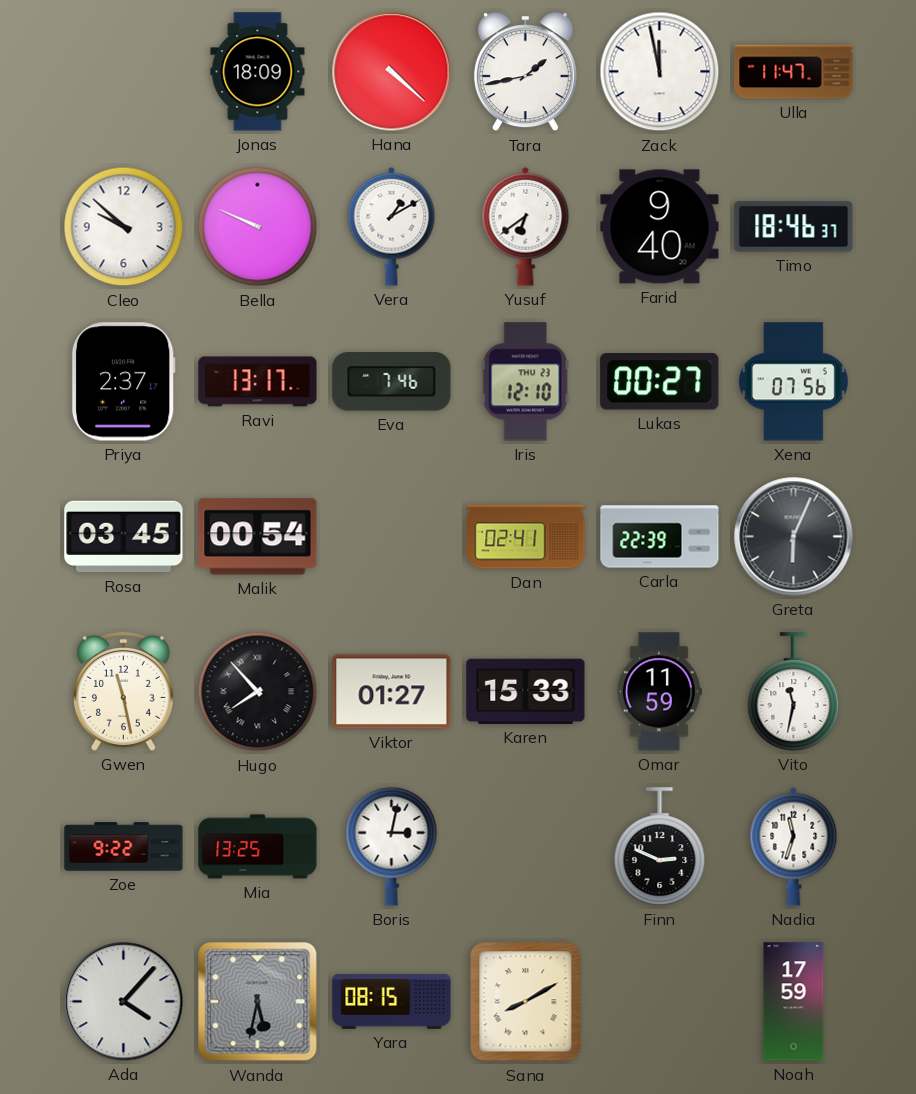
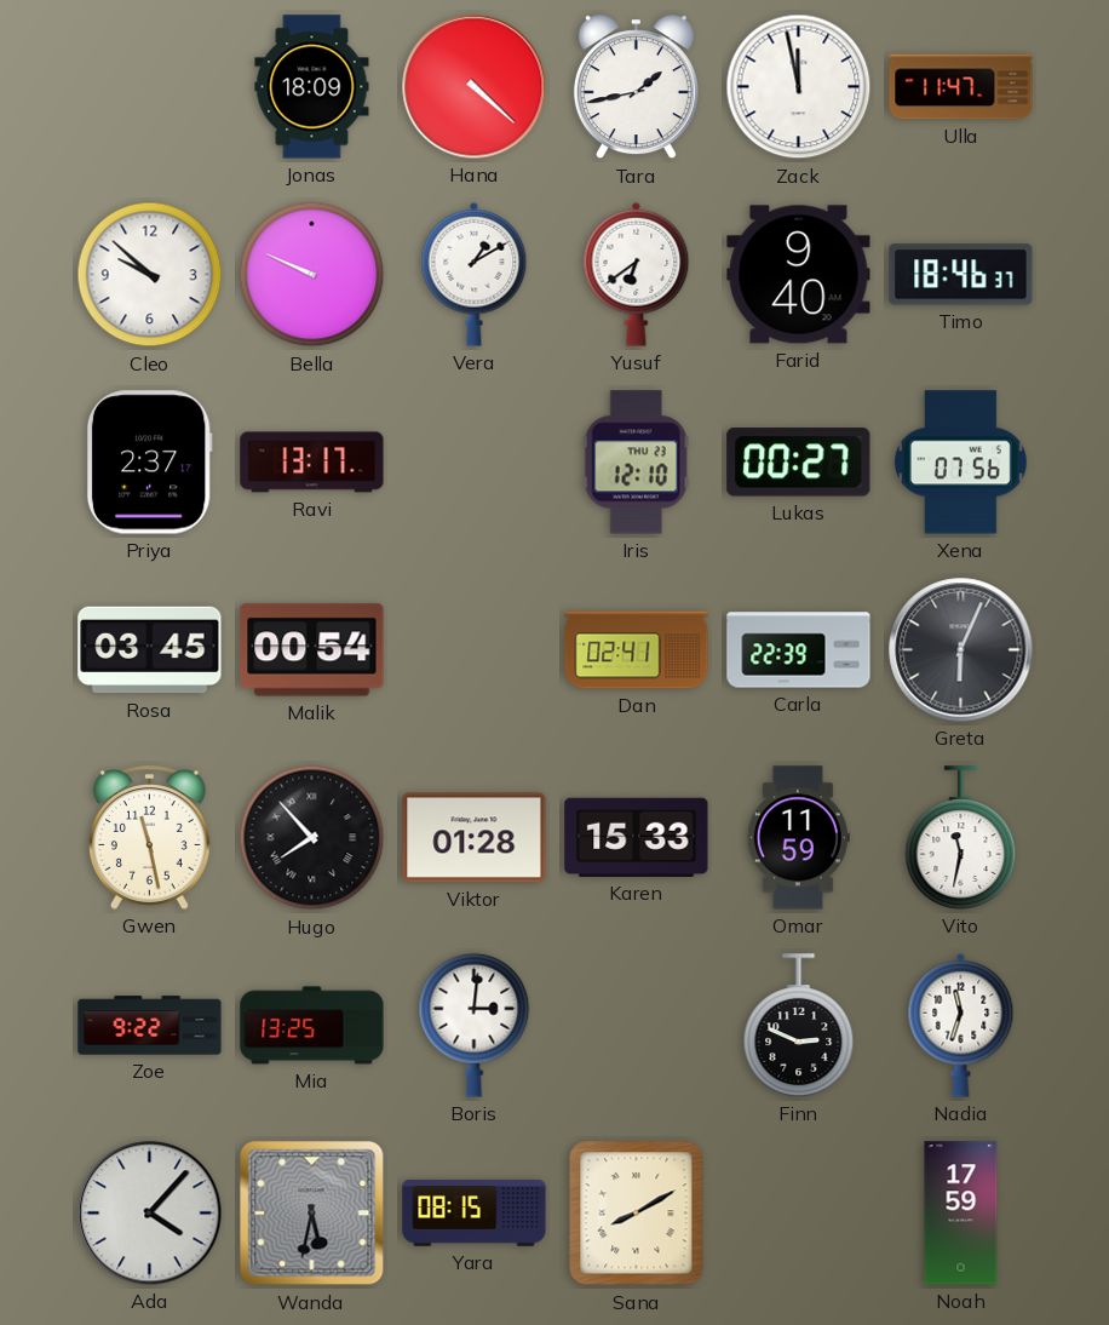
Eva: 7:46 -> none (392, 382)
Viktor: 01:27 -> 01:28 (475, 838)
Boris: 3:02 -> 3:01 (475, 1025)
